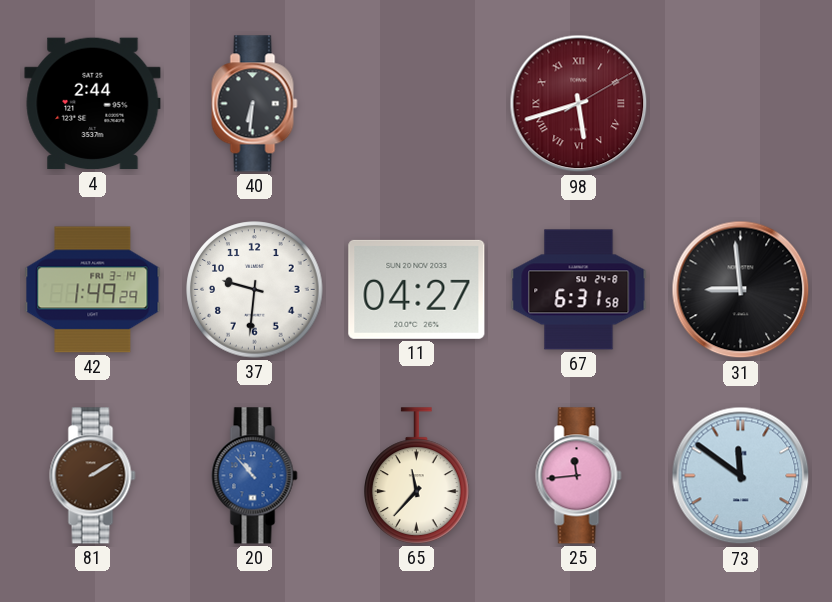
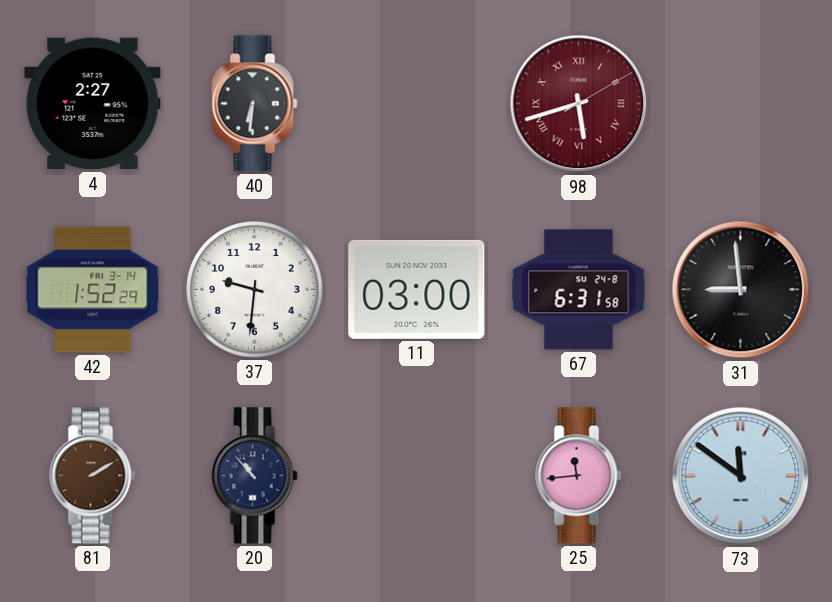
4: 2:44 -> 2:27 (93, 104)
42: 1:49 -> 1:52 (93, 290)
11: 04:27 -> 03:00 (417, 289)
20 dial: blue -> navy (255, 476)
65: 11:37 -> none (417, 476)
